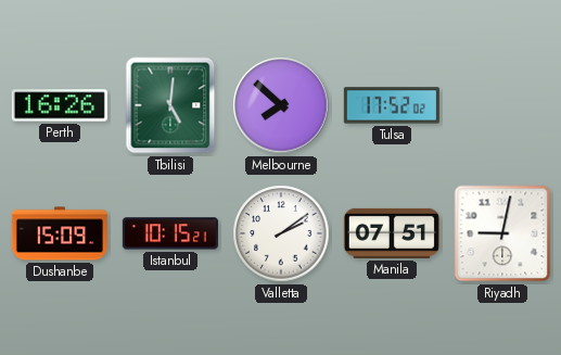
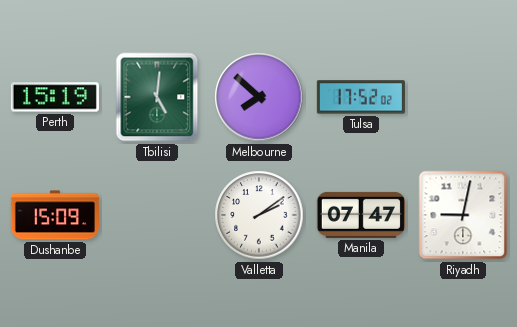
Perth: 16:26 -> 15:19 (55, 97)
Istanbul: 10:15 -> none (170, 233)
Manila: 07:51 -> 07:47 (361, 215)
